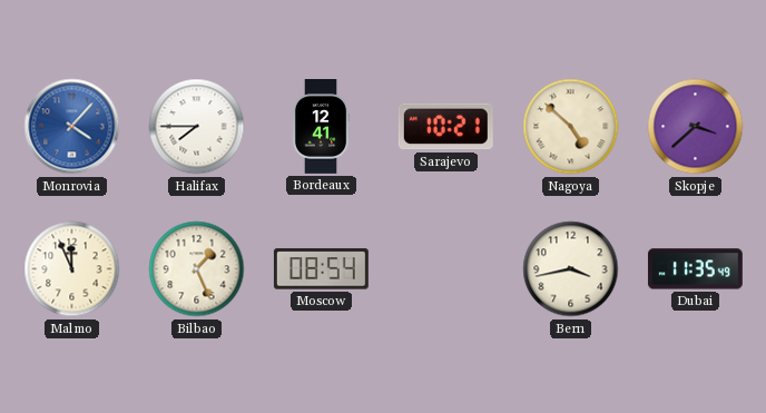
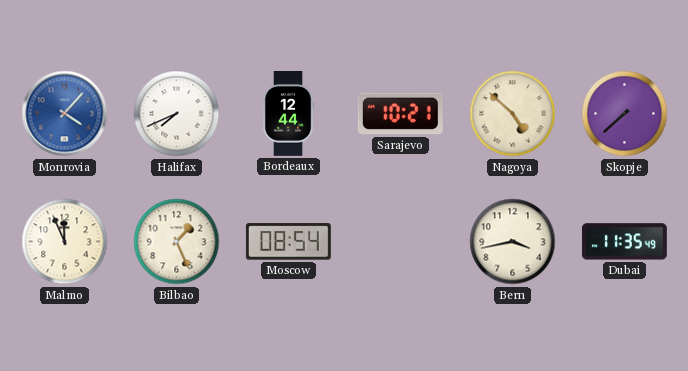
Halifax: 7:45 -> 7:41 (177, 114)
Bordeaux: 12:41 -> 12:44 (288, 114)
Skopje: 3:38 -> 7:38 (625, 114)
